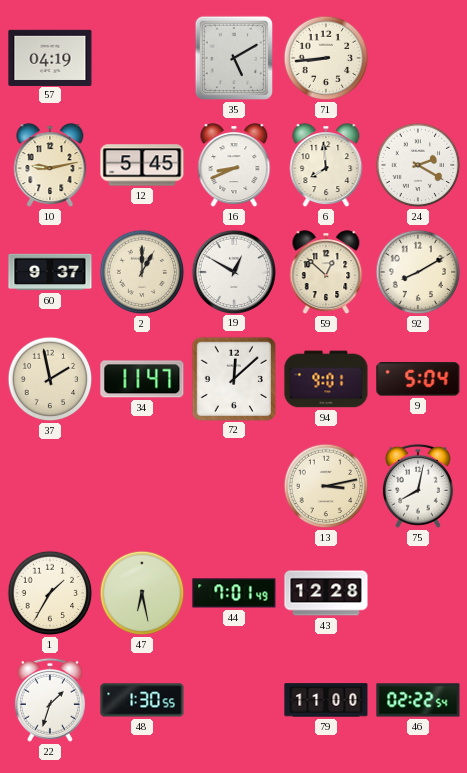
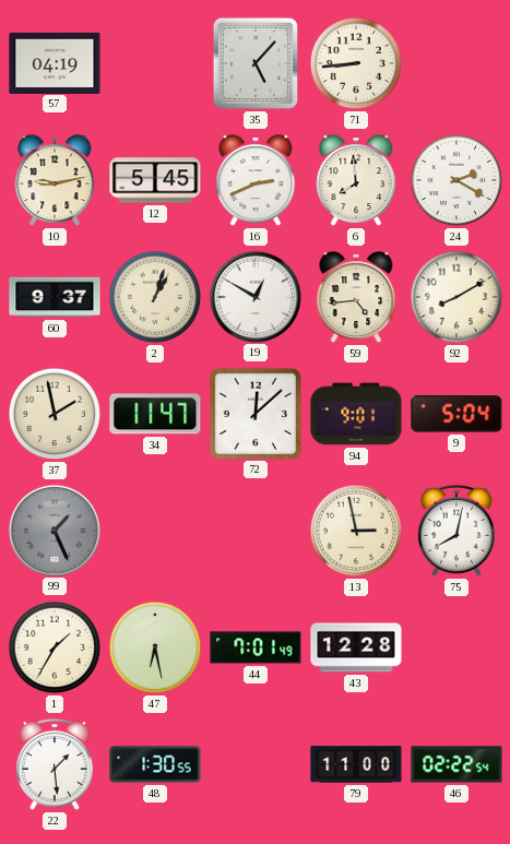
35: 5:10 -> 5:07 (256, 63)
16: 8:41 -> 2:41 (256, 181)
2: 1:00 -> 1:03 (155, 297)
59: 12:52 -> 4:44 (356, 298)
99: none -> 1:26 (54, 530)
13: 3:13 -> 2:58 (356, 531)
22: 1:33 -> 1:29 (55, 764)
